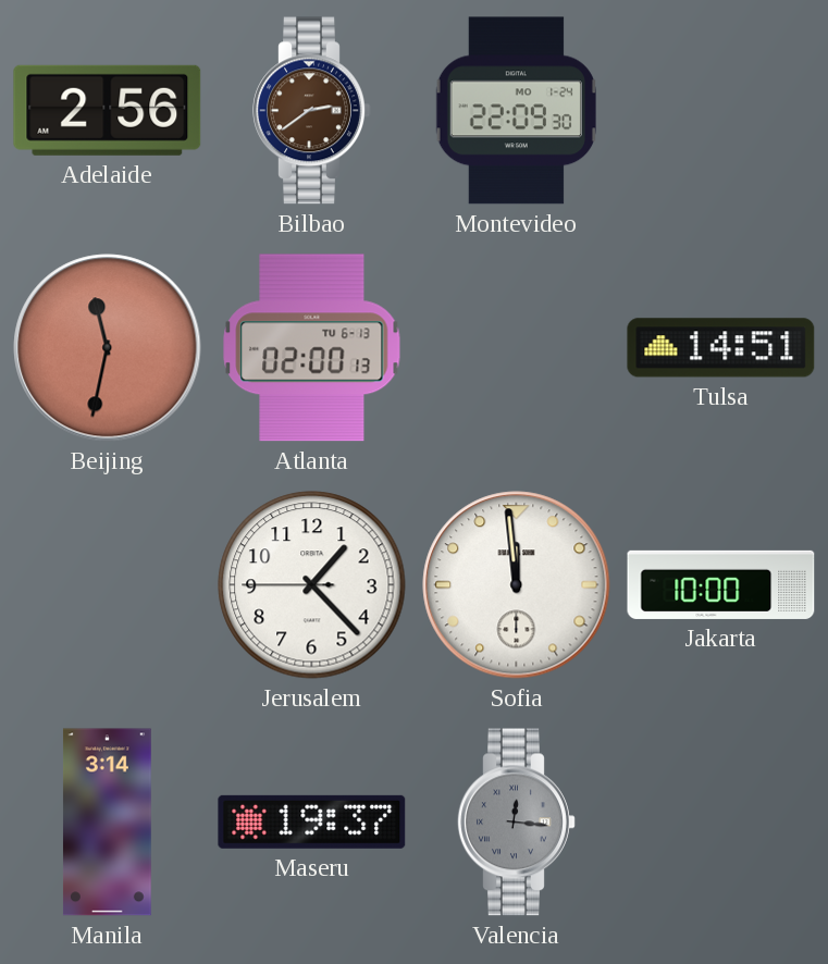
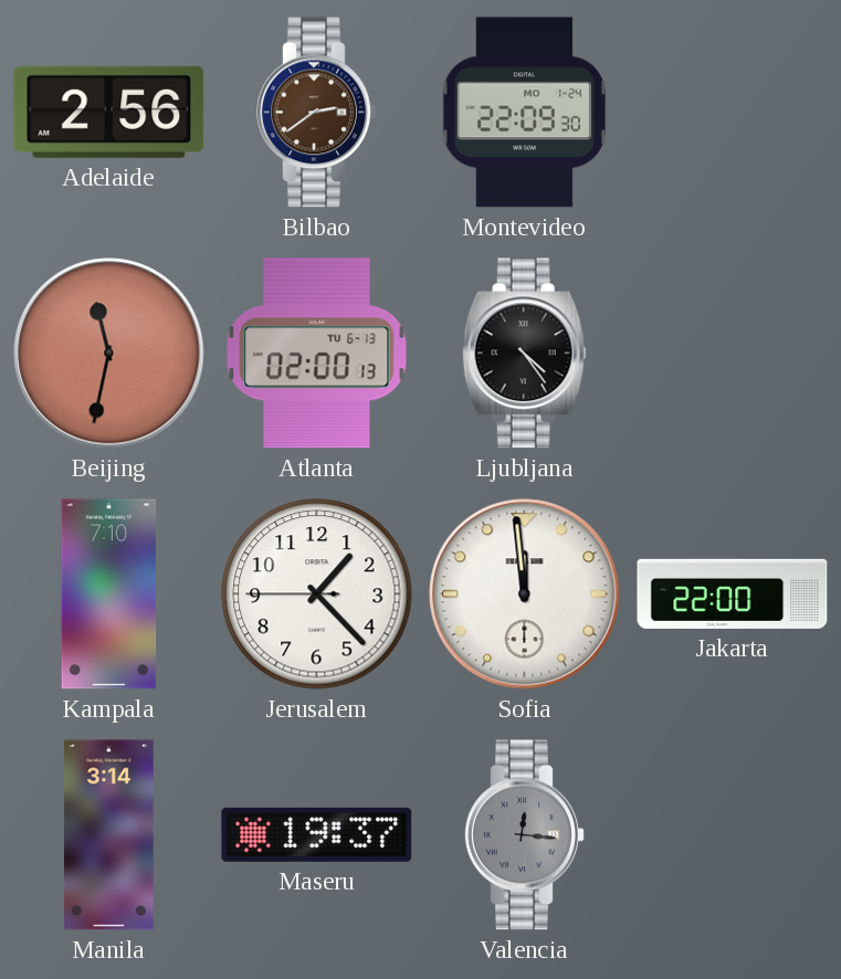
Ljubljana: none -> 4:24 (524, 354)
Tulsa: 14:51 -> none (721, 348)
Kampala: none -> 7:10 (109, 594)
Jakarta: 10:00 -> 22:00 (733, 593)
